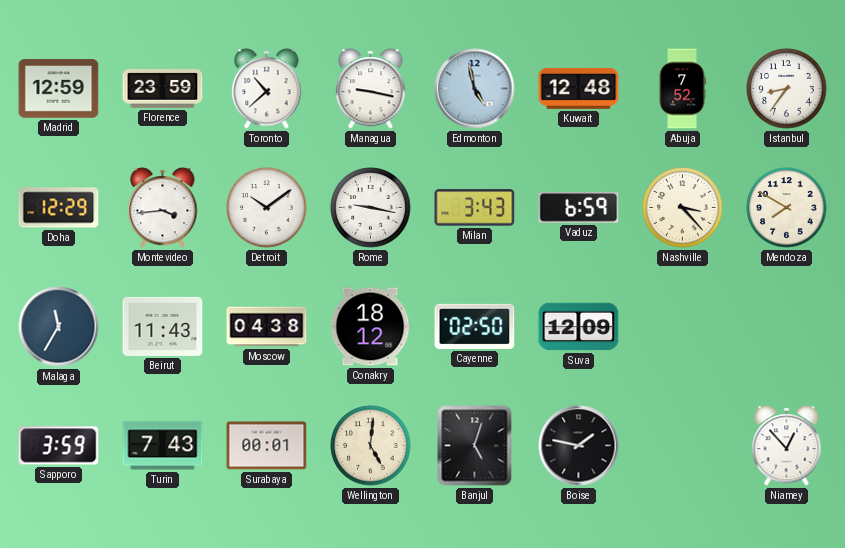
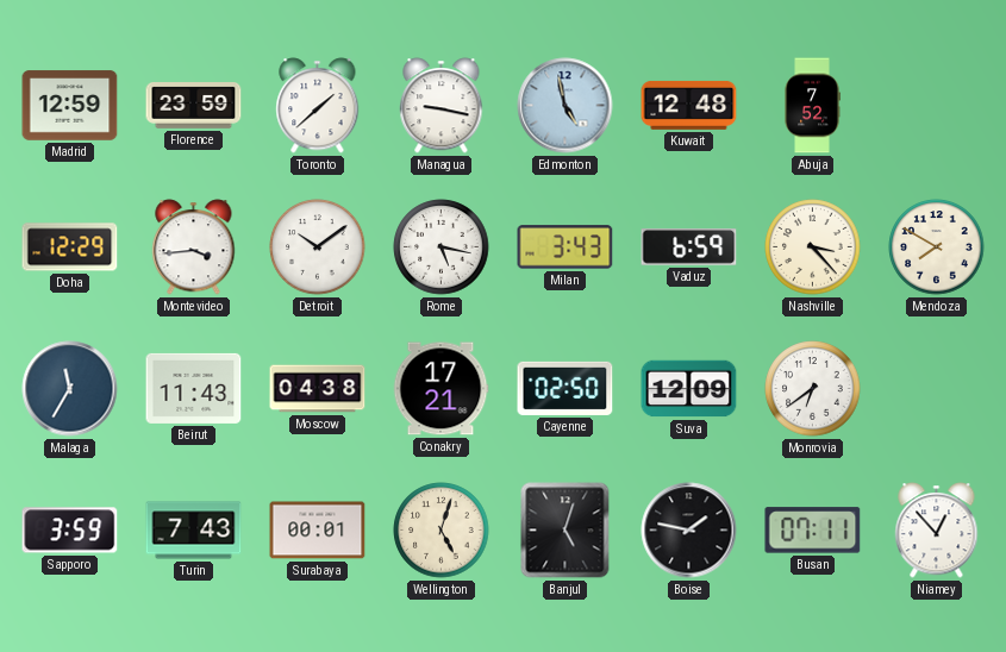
Toronto: 10:38 -> 1:38 (318, 106)
Istanbul: 8:36 -> none (787, 89)
Rome: 9:17 -> 5:17 (442, 247)
Conakry: 18:12 -> 17:21 (440, 389)
Monrovia: none -> 6:39 (813, 389)
Wellington: 5:01 -> 5:03 (442, 531)
Busan: none -> 07:11 (813, 531)
